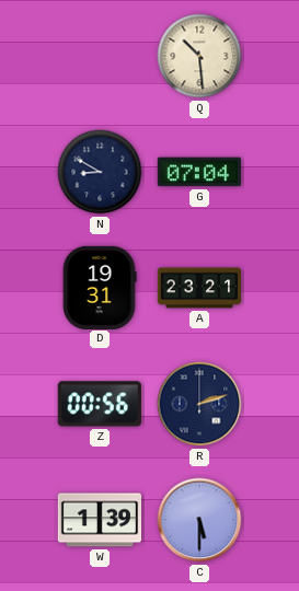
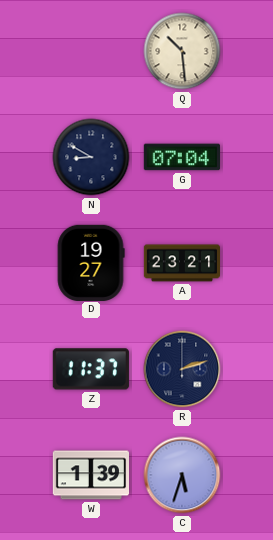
D: 19:31 -> 19:27 (91, 262)
Z: 00:56 -> 11:37 (91, 369)
C: 5:30 -> 5:33 (182, 475)
